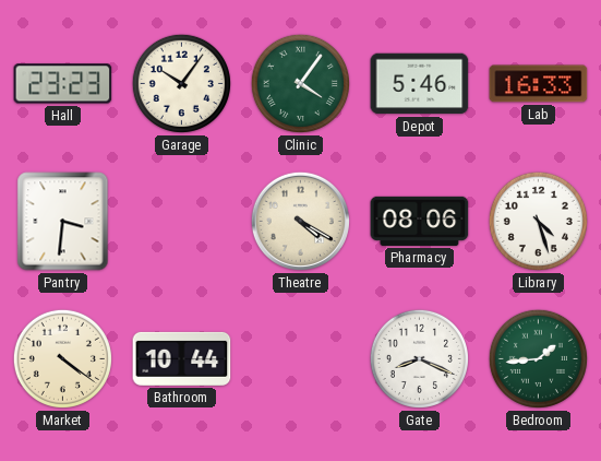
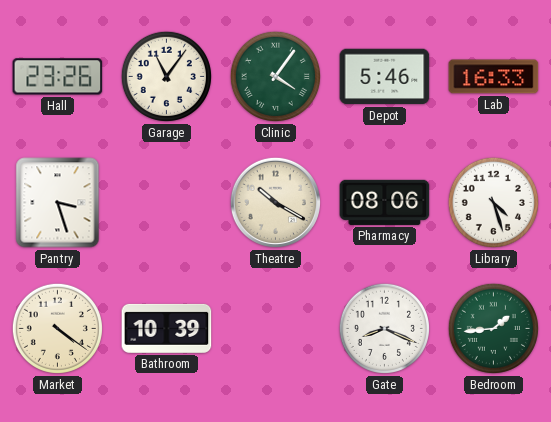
Hall: 23:23 -> 23:26 (58, 77)
Garage: 10:06 -> 11:06 (166, 76)
Pantry: 3:31 -> 3:27 (58, 203)
Theatre: 4:20 -> 10:20 (275, 202)
Bathroom: 10:44 -> 10:39 (167, 328)
